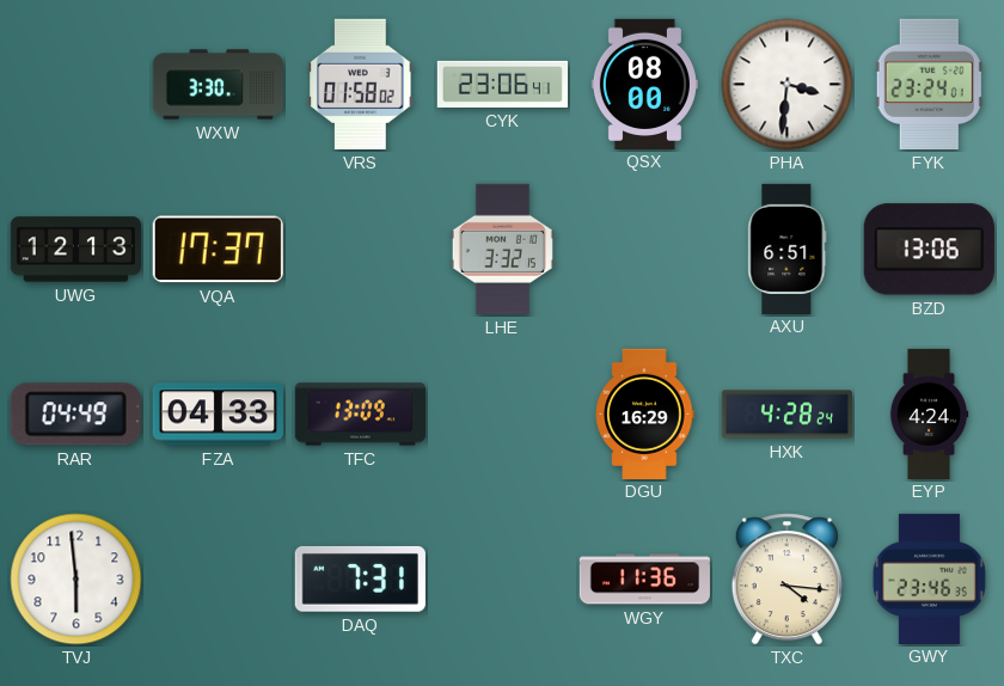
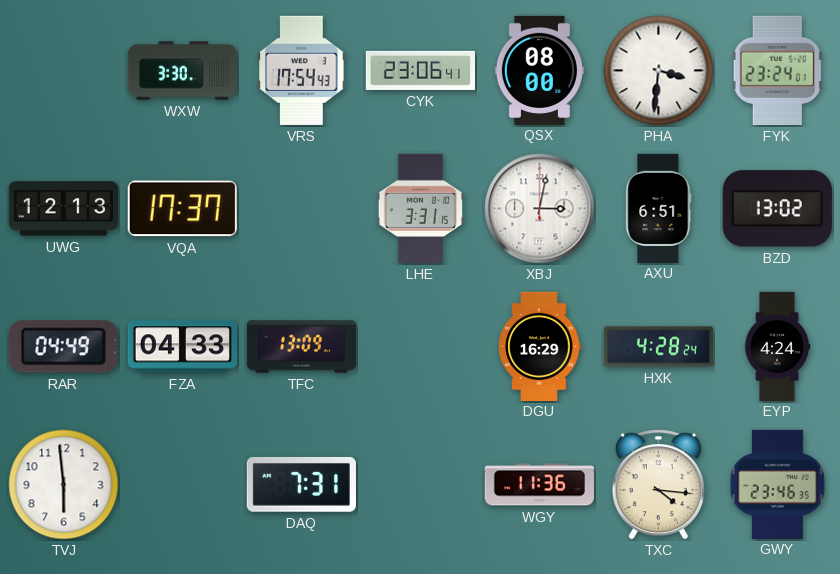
VRS: 01:58 -> 17:54 (302, 70)
LHE: 3:32 -> 3:31 (420, 208)
XBJ: none -> 3:02 (540, 209)
BZD: 13:06 -> 13:02 (777, 209)
